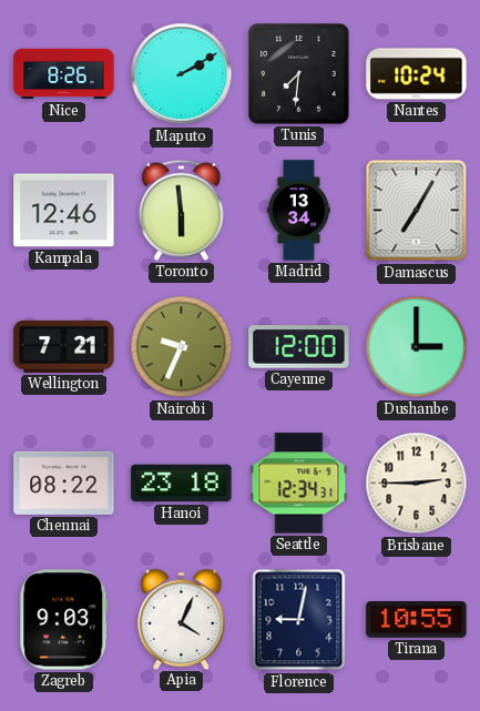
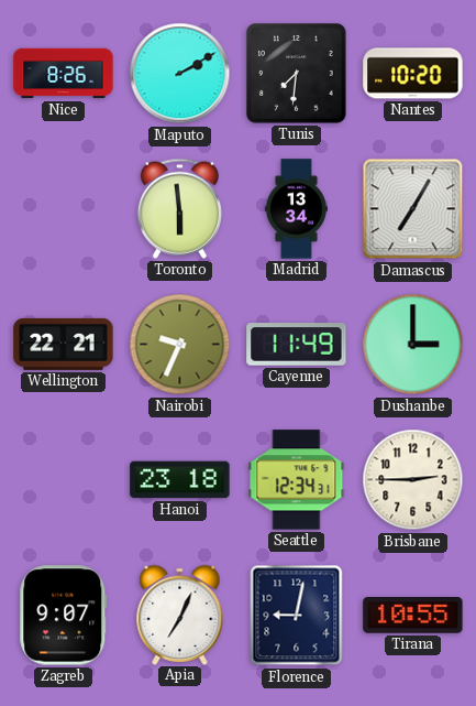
Nantes: 10:24 -> 10:20 (413, 74)
Kampala: 12:46 -> none (64, 211)
Wellington: 7:21 -> 22:21 (64, 344)
Cayenne: 12:00 -> 11:49 (297, 345)
Chennai: 08:22 -> none (64, 483)
Zagreb: 9:03 -> 9:07 (64, 616)
Apia: 4:04 -> 7:04 (180, 615)
